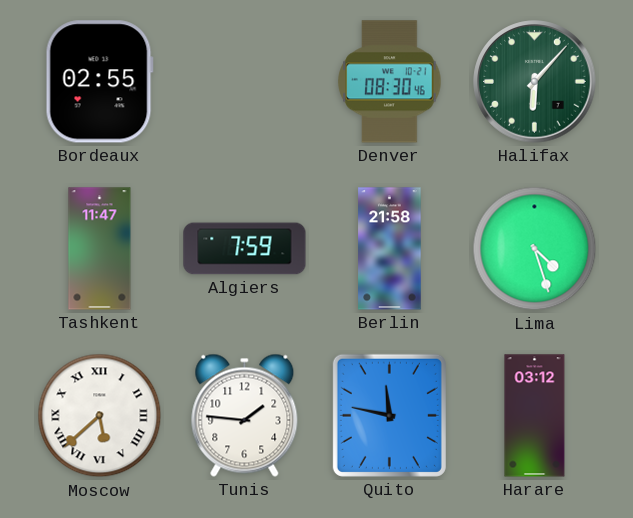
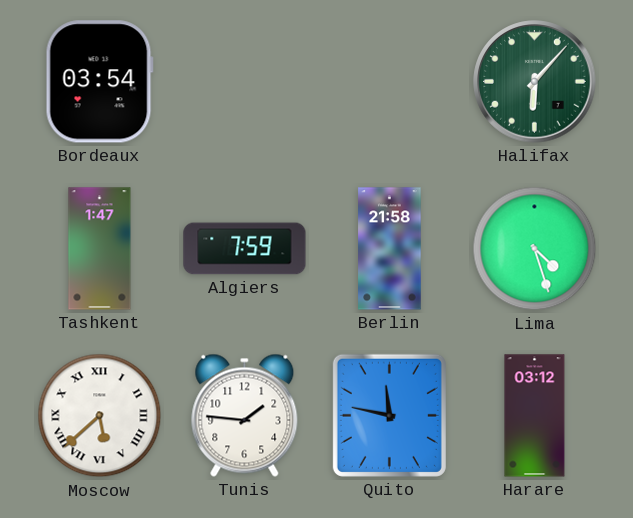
Bordeaux: 02:55 -> 03:54 (99, 82)
Denver: 08:30 -> none (390, 82)
Tashkent: 11:47 -> 1:47 (100, 249)
